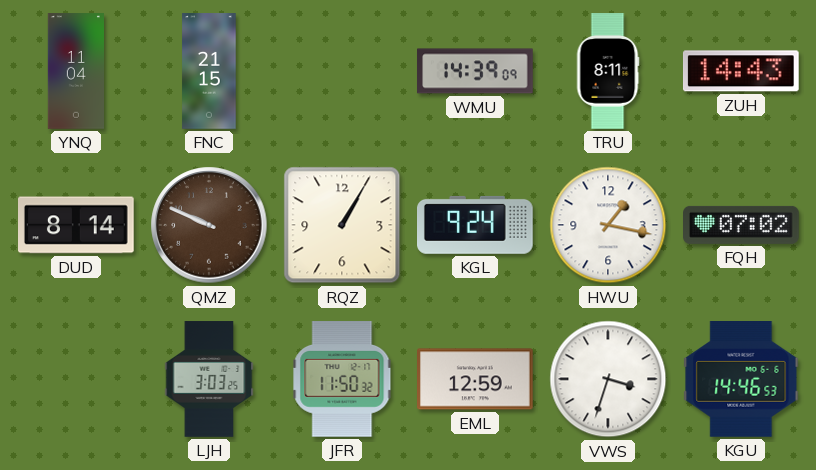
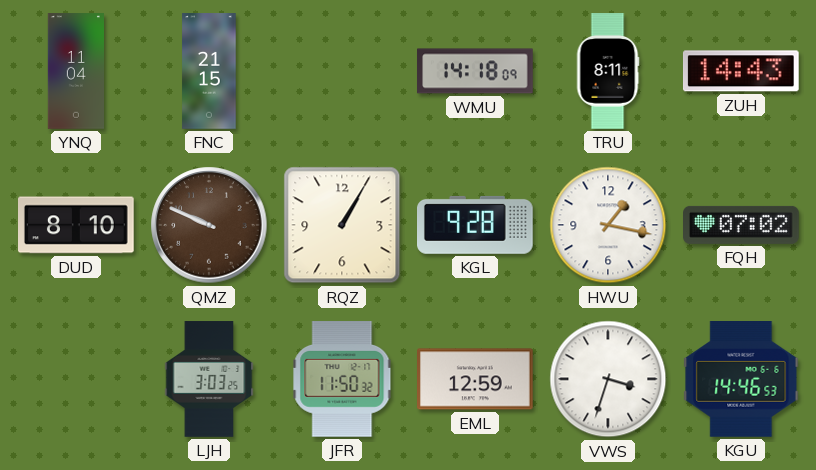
WMU: 14:39 -> 14:18 (475, 71)
DUD: 8:14 -> 8:10 (77, 225)
KGL: 9:24 -> 9:28 (476, 225)
